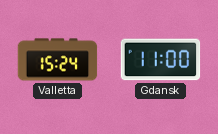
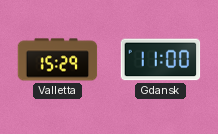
Valletta: 15:24 -> 15:29 (58, 60)
